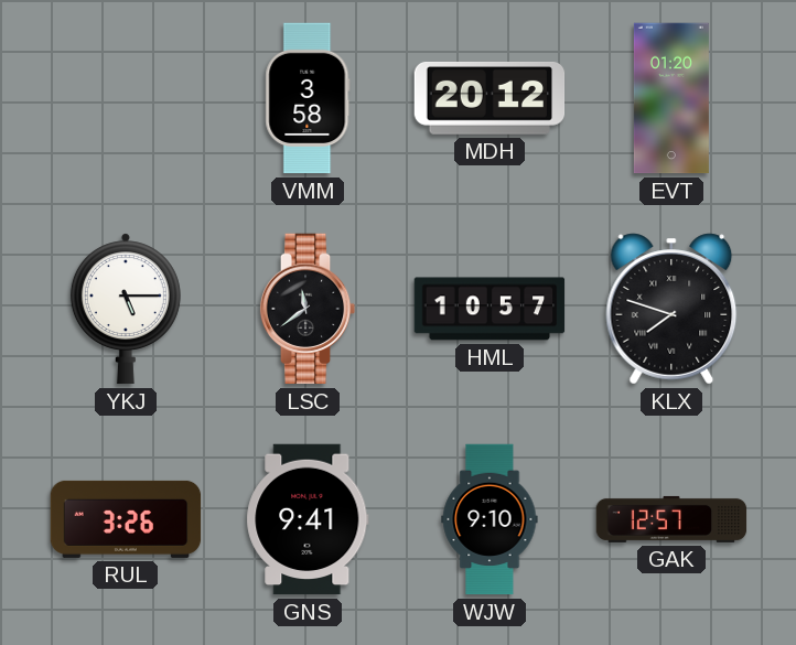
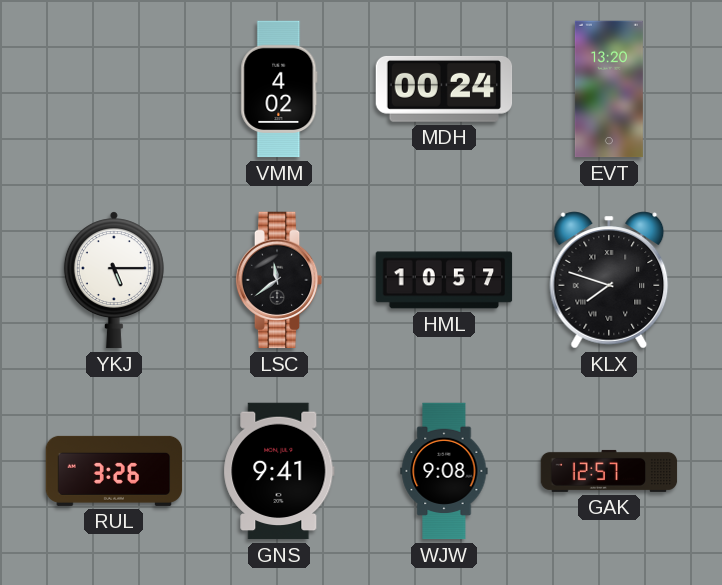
VMM: 3:58 -> 4:02 (279, 89)
MDH: 20:12 -> 00:24 (444, 89)
EVT: 01:20 -> 13:20 (609, 89)
WJW: 9:10 -> 9:08 (444, 471)
